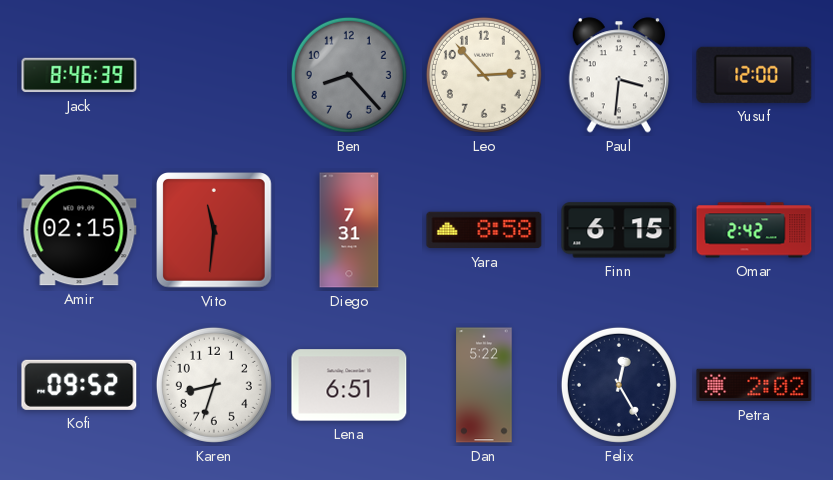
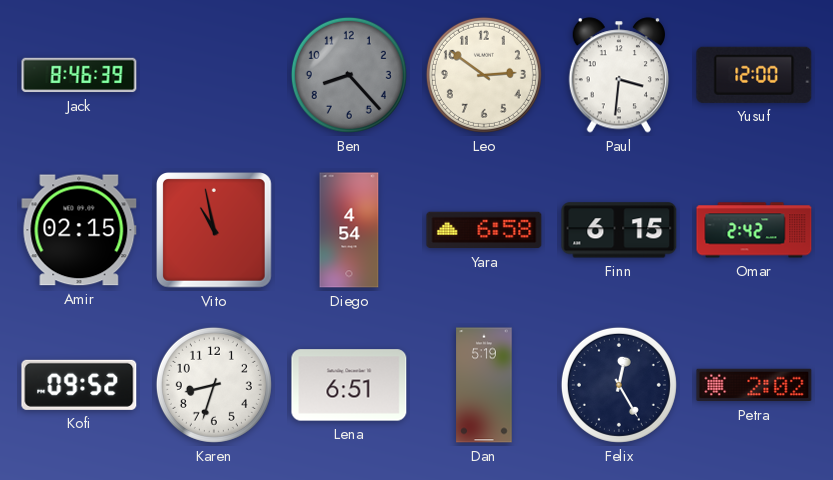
Leo: 2:53 -> 2:51 (484, 75)
Vito: 11:31 -> 10:58 (215, 231)
Diego: 7:31 -> 4:54 (349, 230)
Yara: 8:58 -> 6:58 (484, 230)
Dan: 5:22 -> 5:19 (484, 385)
